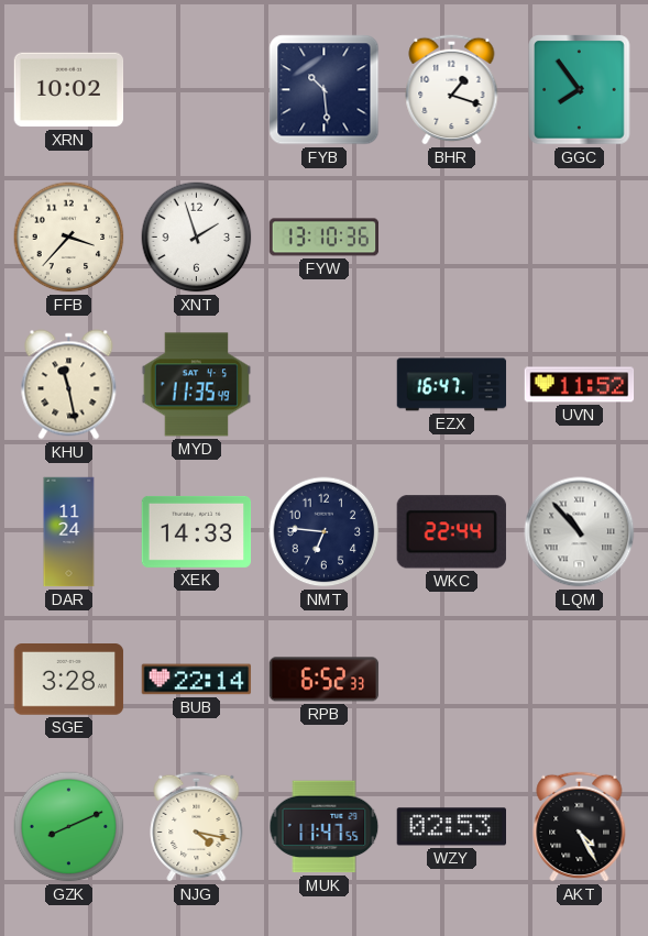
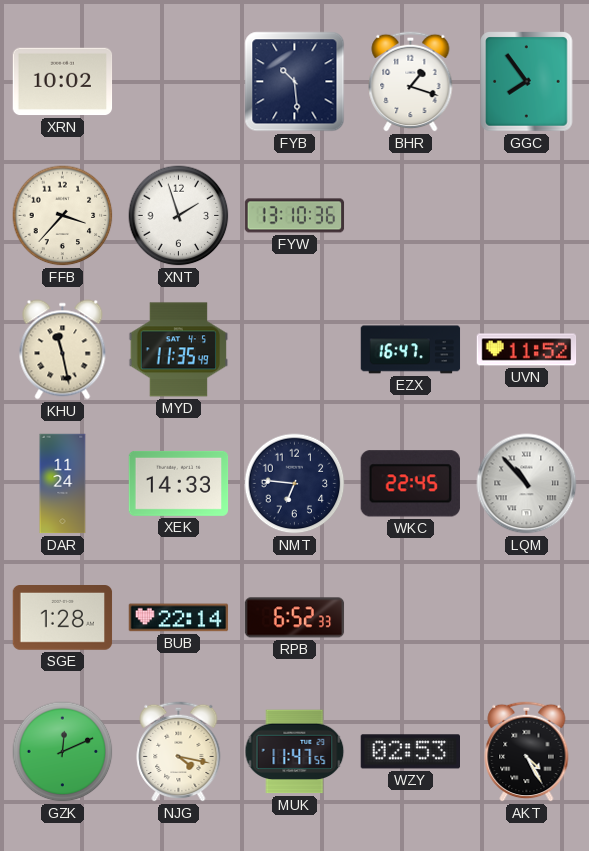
WKC: 22:44 -> 22:45 (410, 484)
SGE: 3:28 -> 1:28 (63, 618)
GZK: 8:11 -> 12:11 (63, 752)
